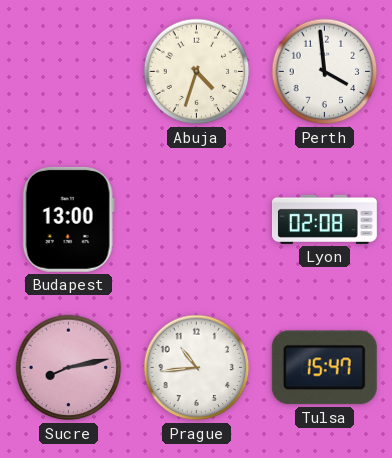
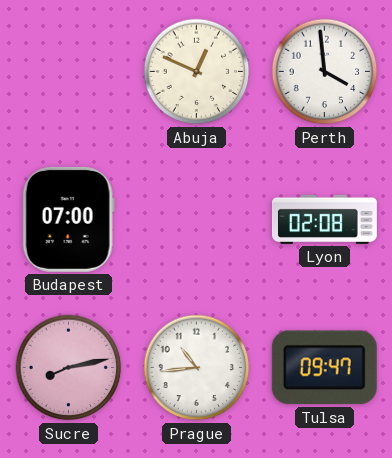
Abuja: 4:33 -> 12:49 (197, 72)
Budapest: 13:00 -> 07:00 (68, 219)
Tulsa: 15:47 -> 09:47 (324, 368)
